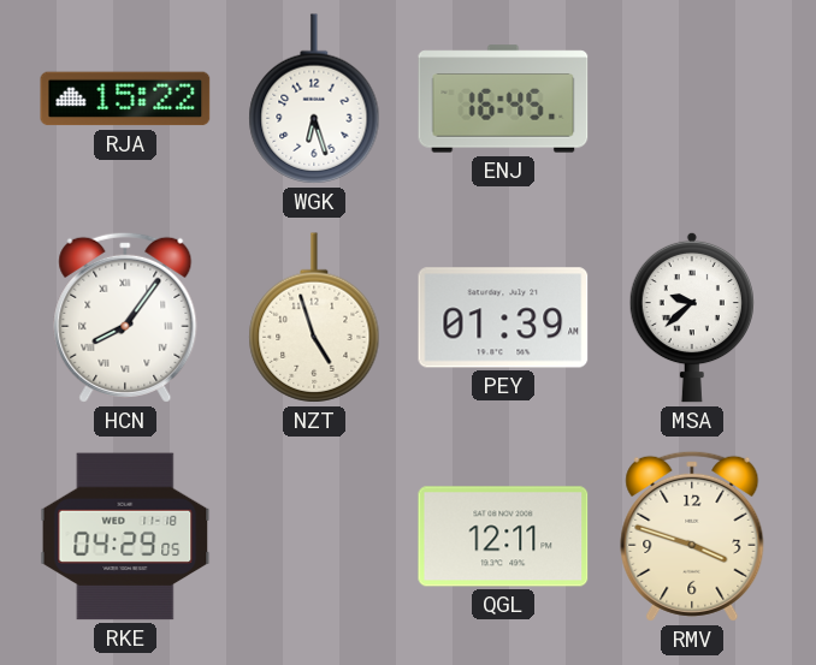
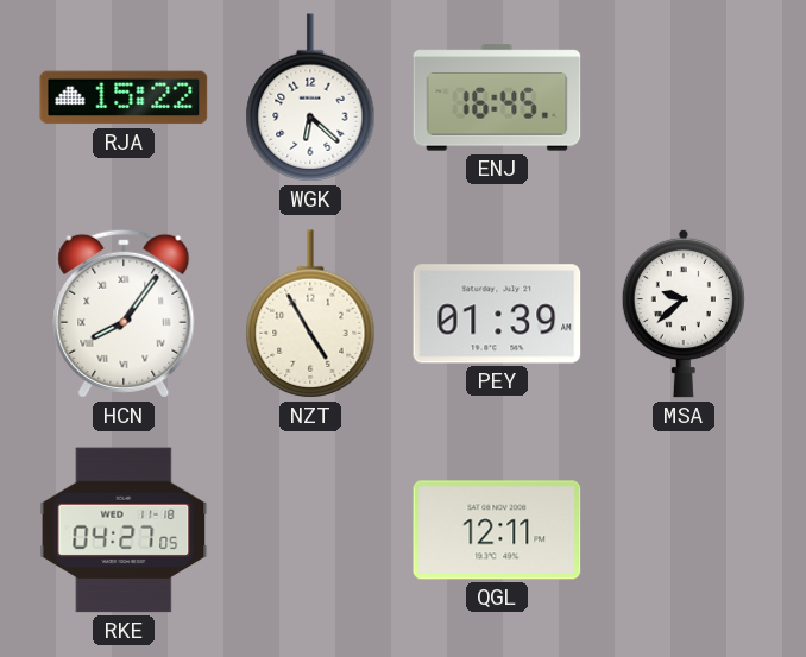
WGK: 6:27 -> 6:22 (310, 97)
NZT: 4:57 -> 4:55 (310, 314)
RKE: 04:29 -> 04:27 (124, 530)
RMV: 3:48 -> none (692, 536)
